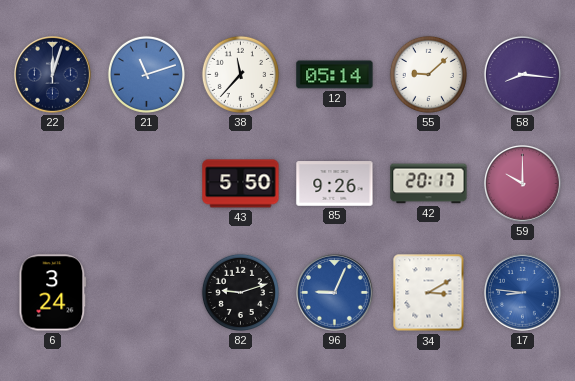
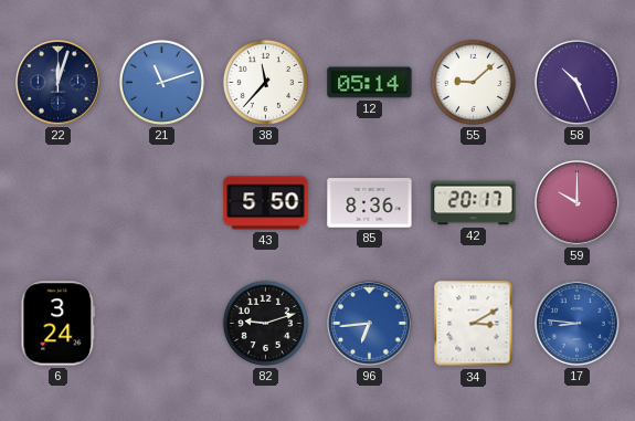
58: 8:16 -> 10:26 (576, 82)
85: 9:26 -> 8:36 (370, 203)
96: 9:04 -> 6:44 (370, 324)
